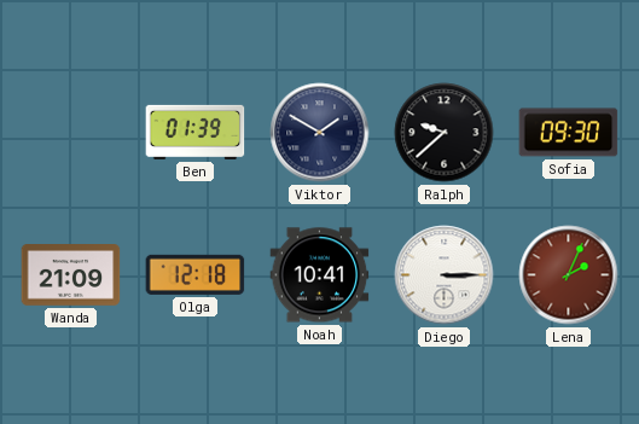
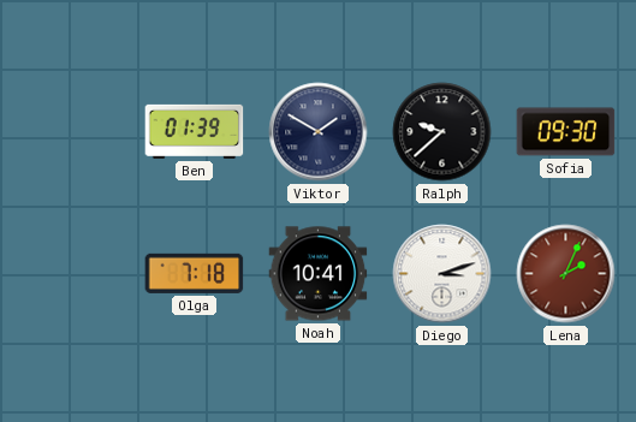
Wanda: 21:09 -> none (71, 275)
Olga: 12:18 -> 7:18 (195, 273)
Diego: 3:15 -> 3:12 (442, 274)
